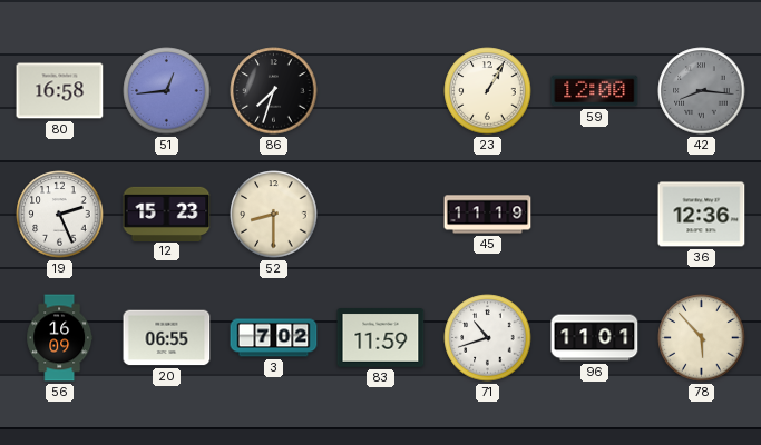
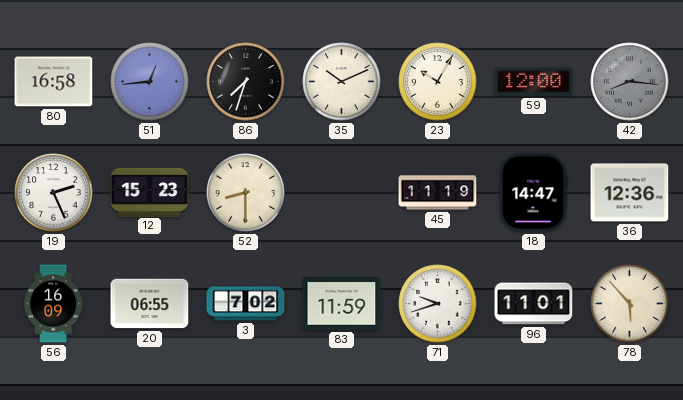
35: none -> 10:11 (342, 82)
23: 1:05 -> 10:05 (438, 82)
18: none -> 14:47 (533, 193)
71: 10:42 -> 9:42 (438, 304)
